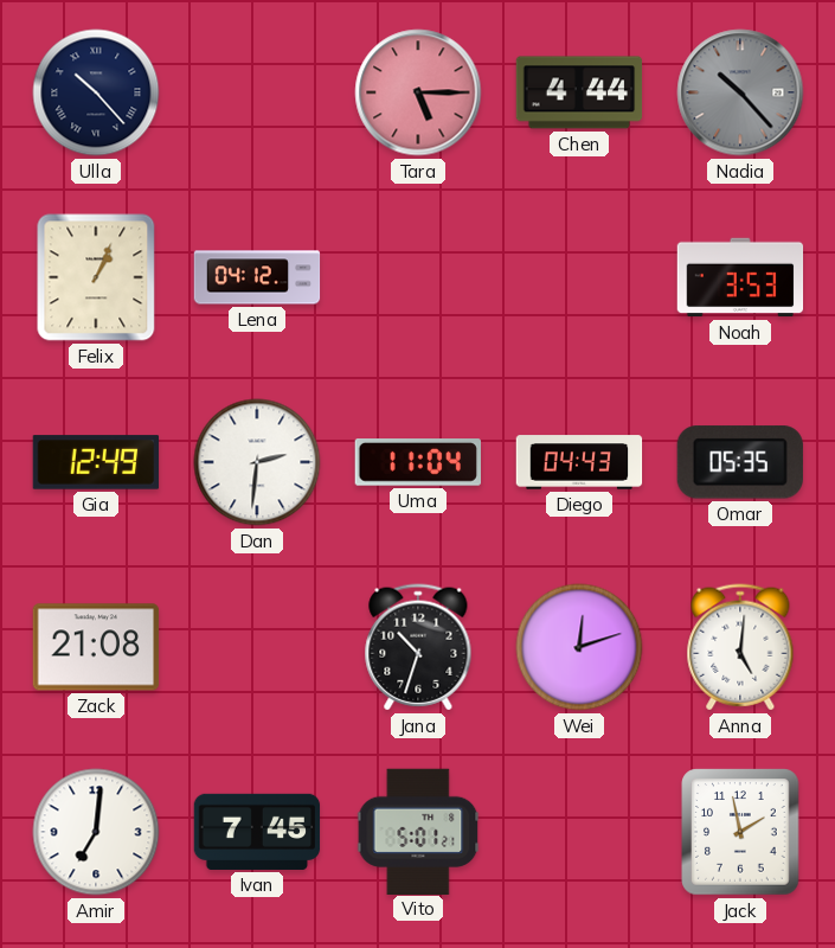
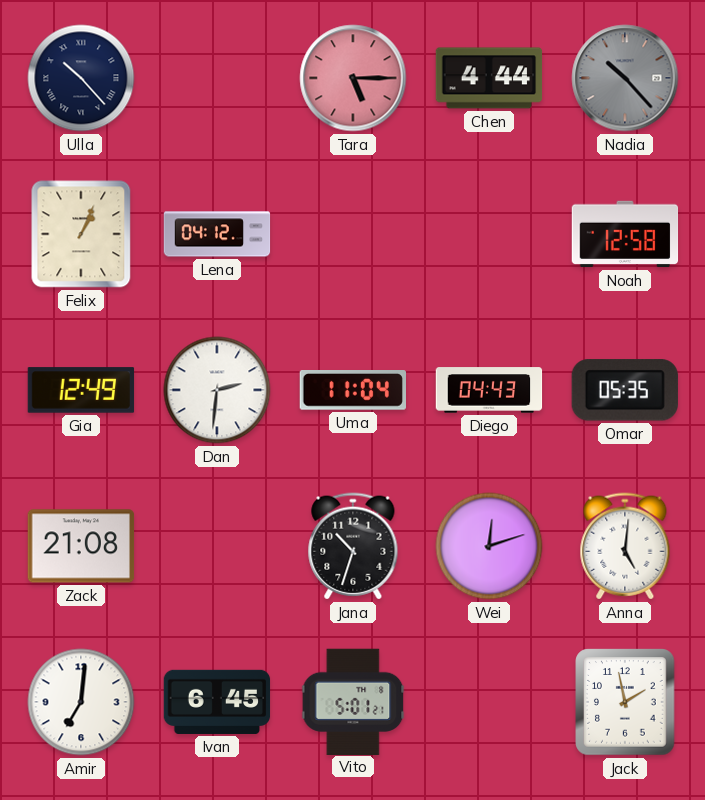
Noah: 3:53 -> 12:58 (625, 234)
Ivan: 7:45 -> 6:45 (217, 702)
